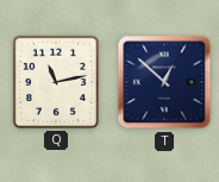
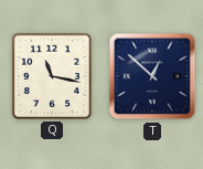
Q: 11:13 -> 11:17 (52, 76)
